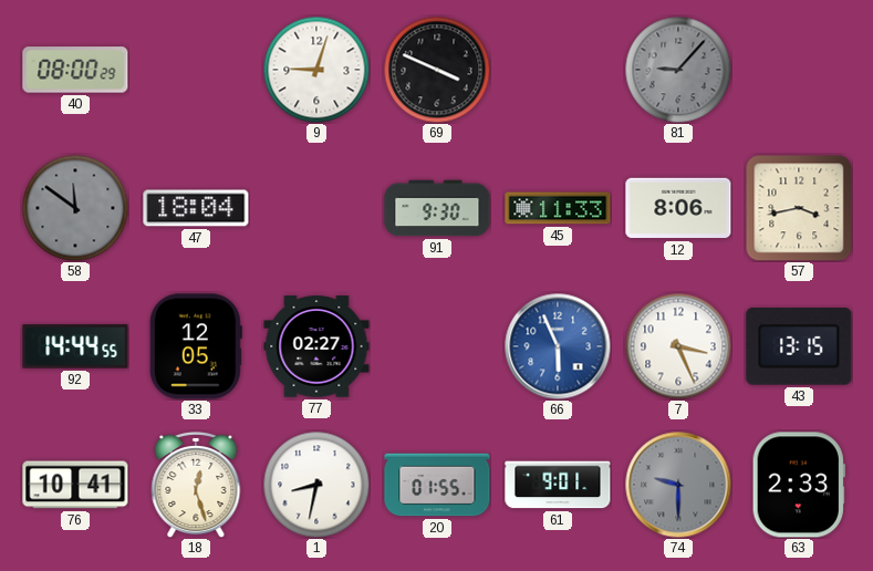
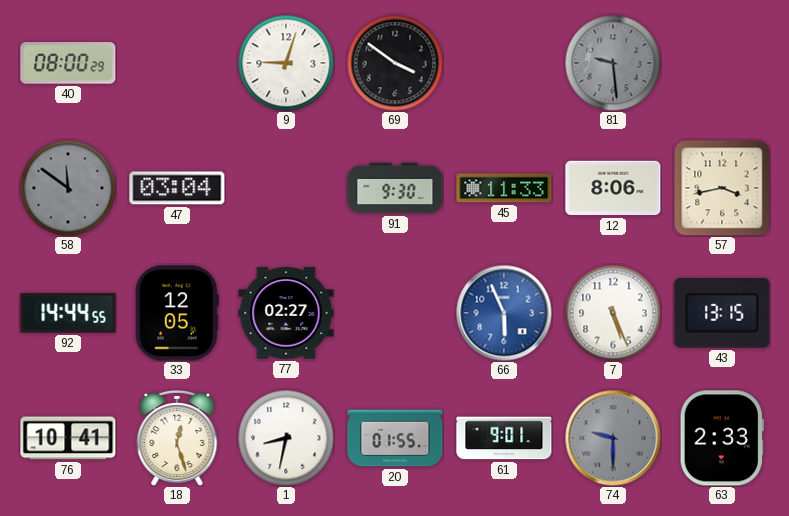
69: 3:49 -> 3:51 (395, 63)
81: 9:07 -> 9:29 (613, 63)
47: 18:04 -> 03:04 (177, 188)
7: 3:26 -> 5:26 (613, 313)
